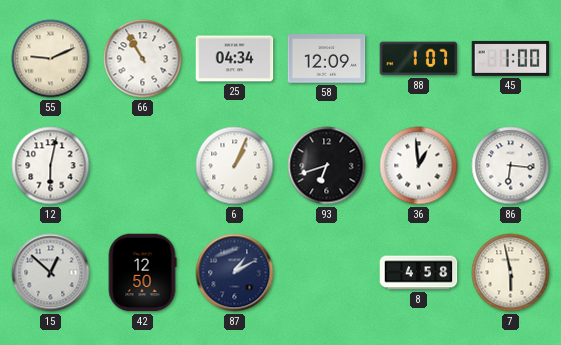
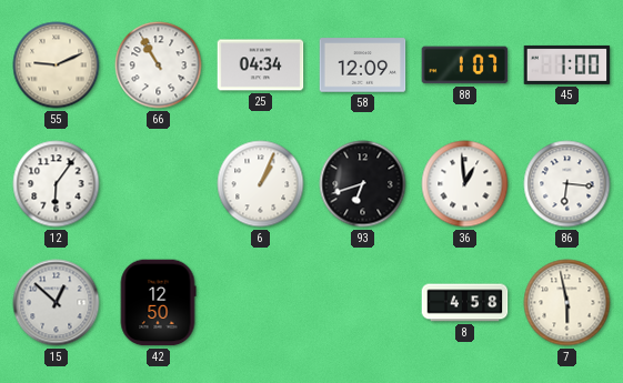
12: 6:02 -> 6:06 (57, 184)
87: 1:10 -> none (235, 273)
